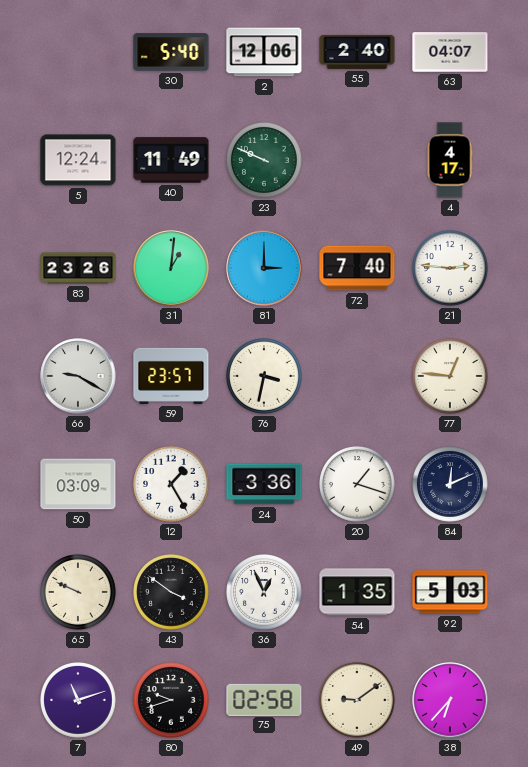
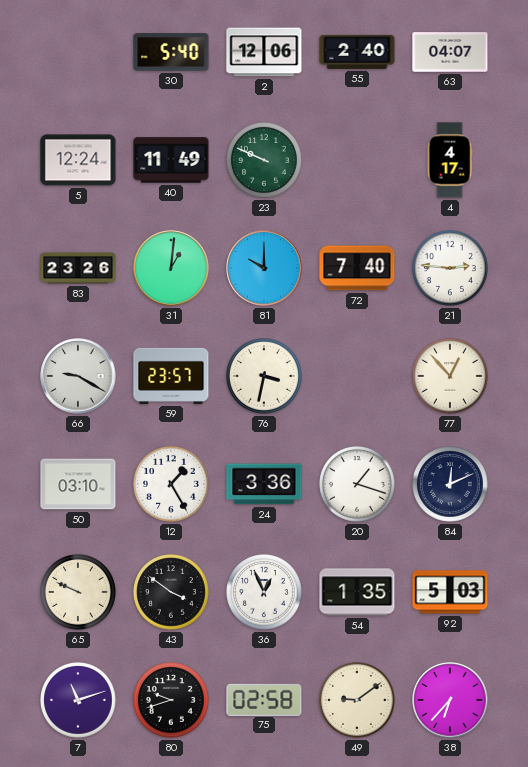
81: 3:00 -> 10:00 (264, 268)
77: 12:46 -> 12:53 (451, 377)
50: 03:09 -> 03:10 (78, 484)
